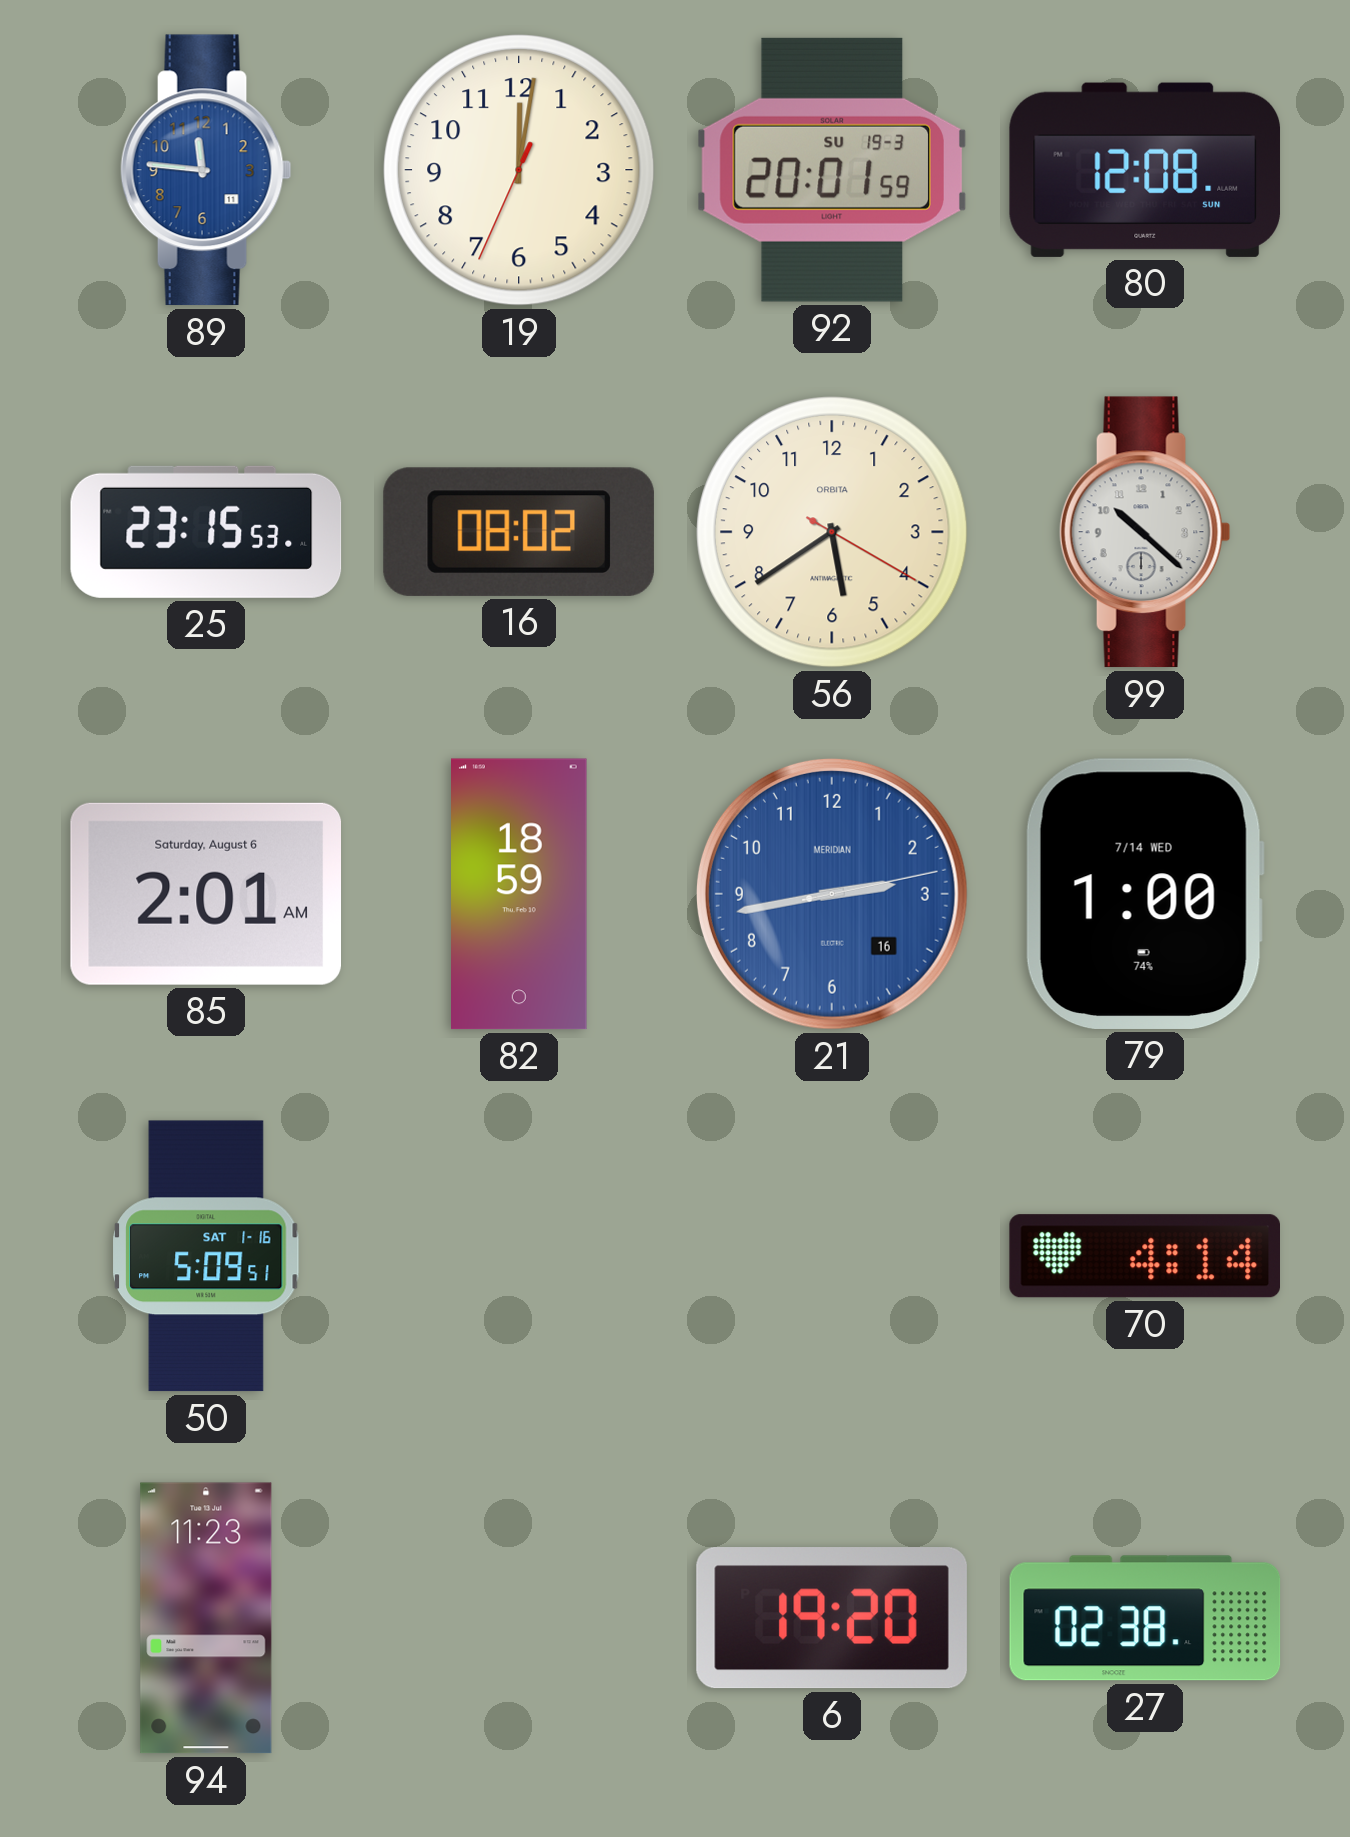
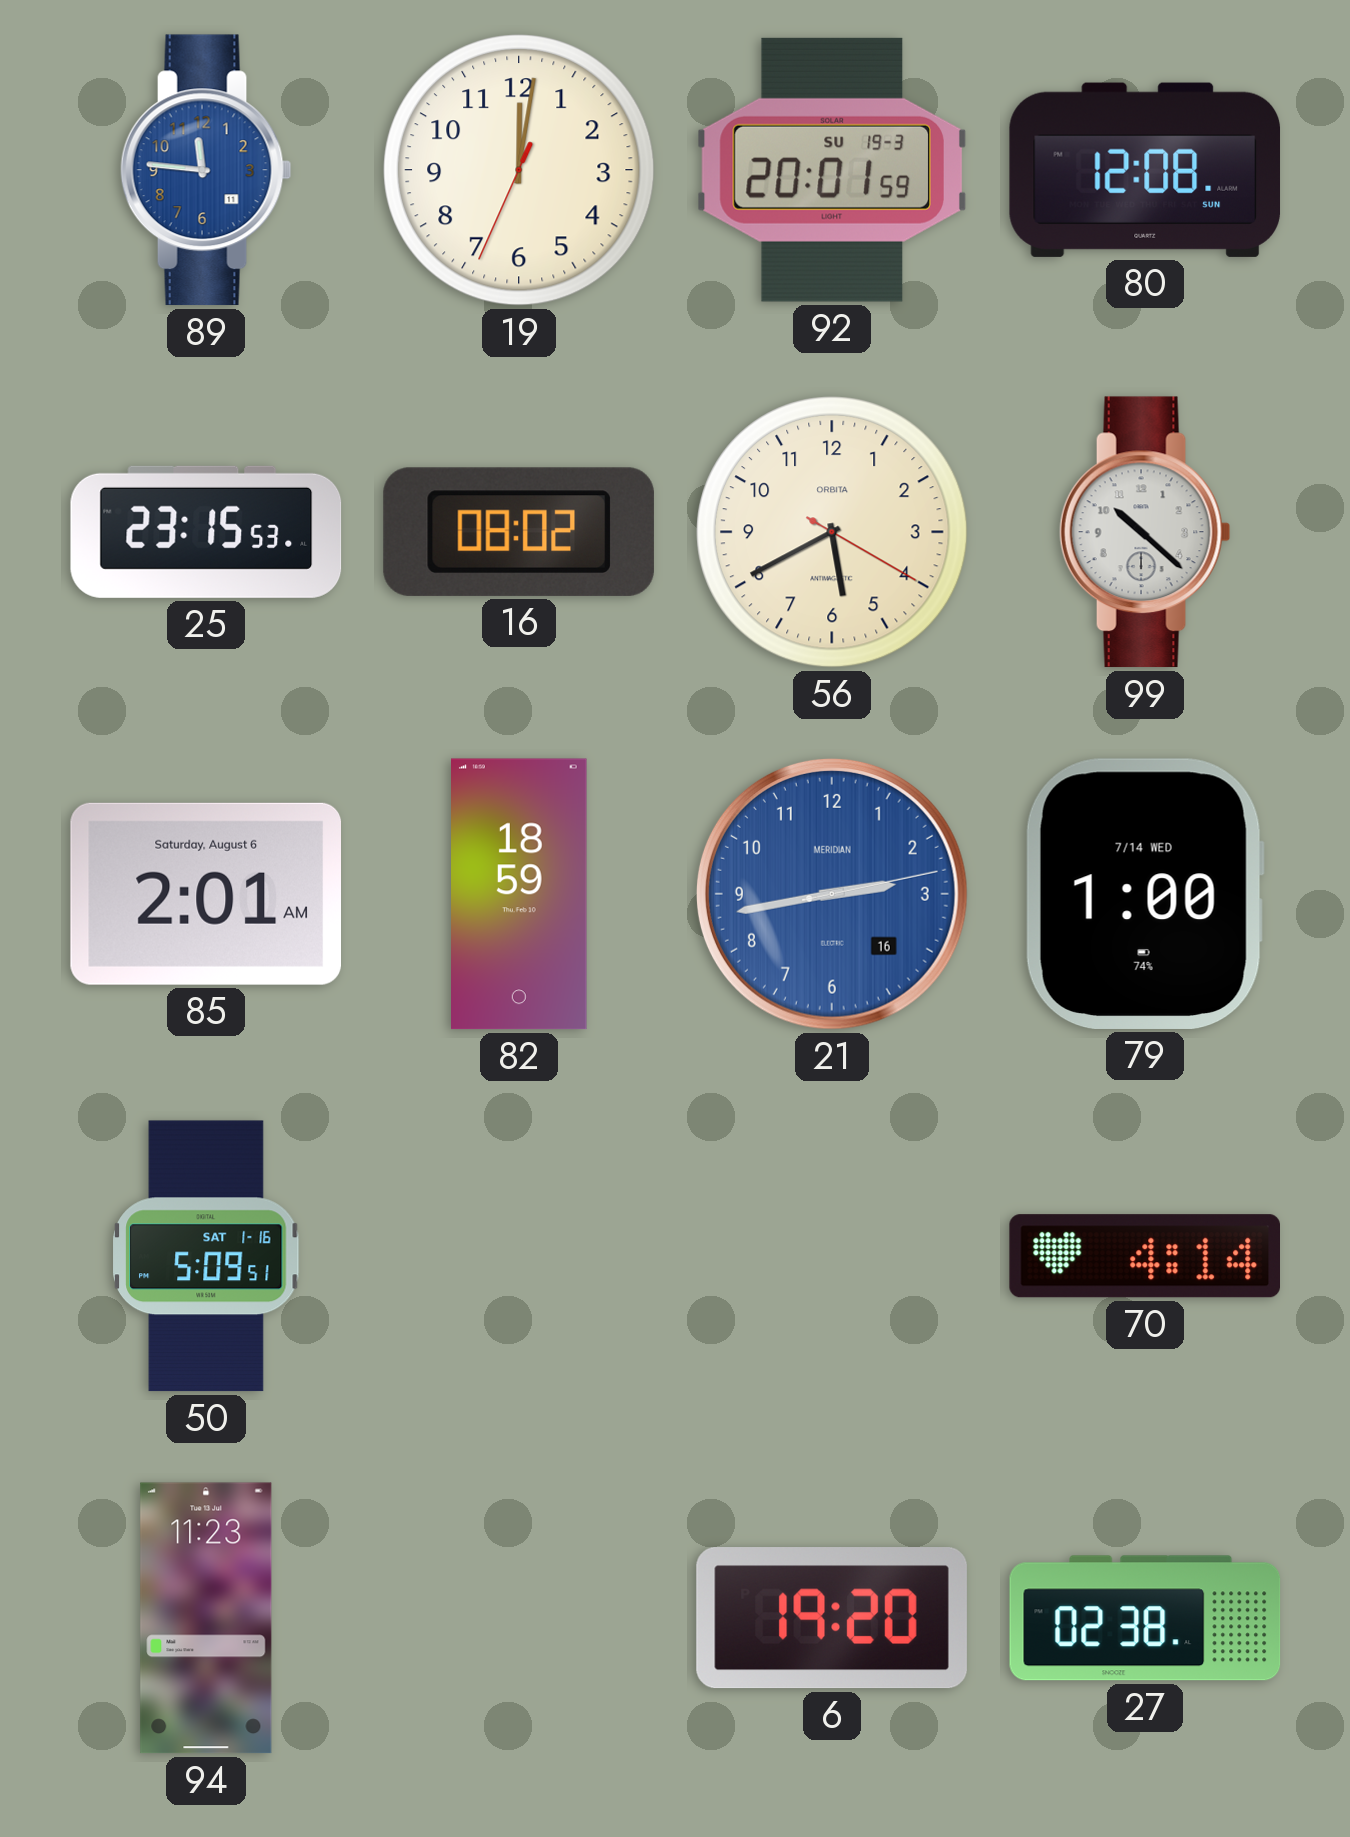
56: 5:39 -> 5:40 (833, 533)
